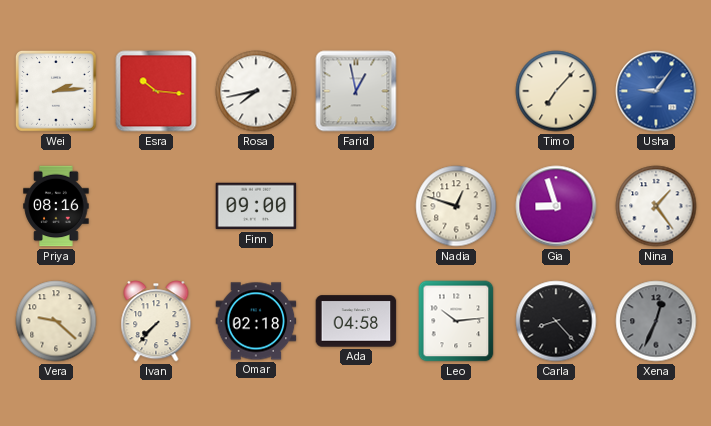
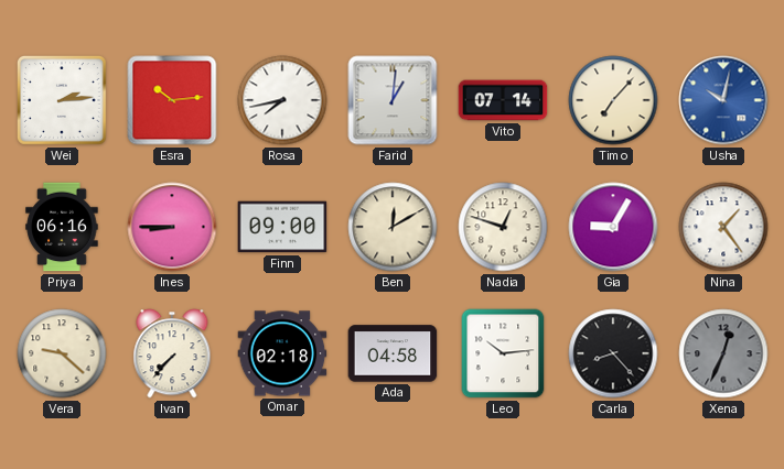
Esra: 10:16 -> 10:14 (172, 100)
Farid: 12:58 -> 1:01 (393, 100)
Vito: none -> 07:14 (503, 100)
Usha: 9:06 -> 10:02 (723, 100)
Priya: 08:16 -> 06:16 (62, 227)
Ines: none -> 8:45 (172, 227)
Ben: none -> 12:10 (393, 227)
Gia: 8:57 -> 9:05 (613, 227)
